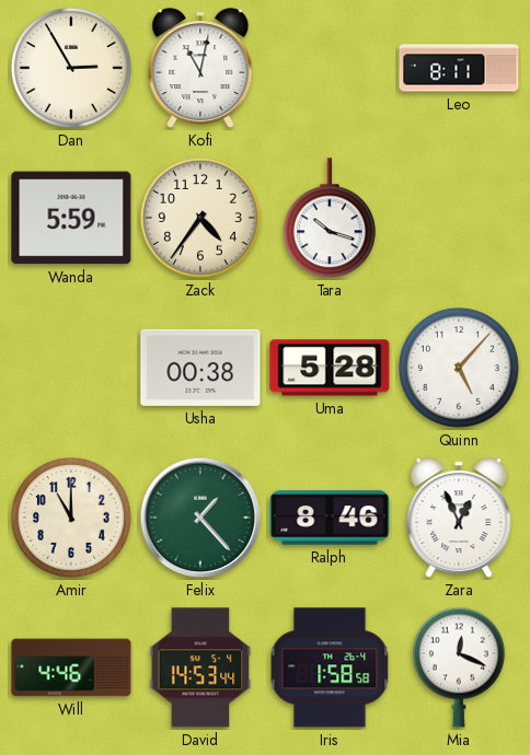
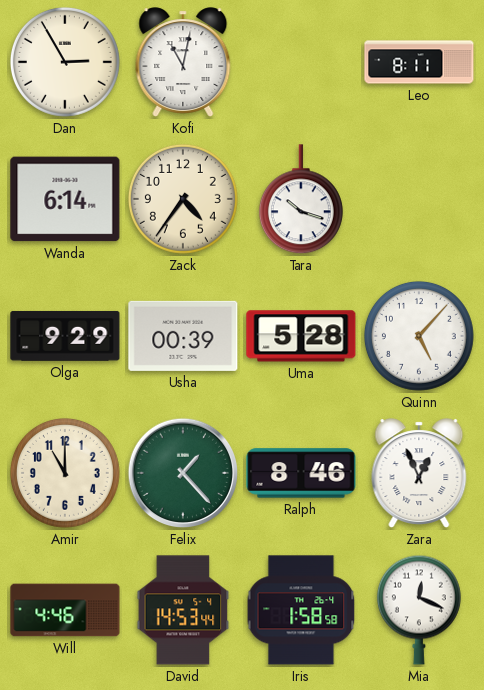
Wanda: 5:59 -> 6:14 (65, 199)
Olga: none -> 9:29 (65, 336)
Usha: 00:38 -> 00:39 (183, 336)
